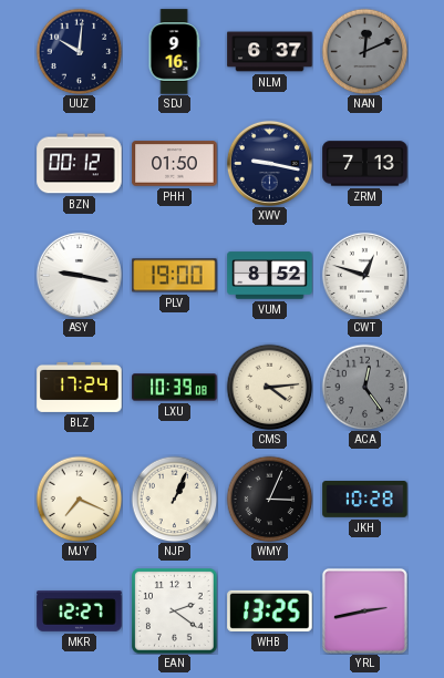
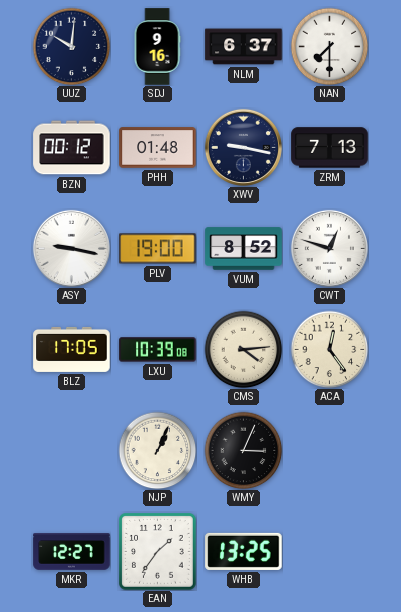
NAN: 12:11 -> 7:30 (329, 46)
NAN dial: grey -> white (329, 46)
PHH: 01:50 -> 01:48 (158, 148)
BLZ: 17:24 -> 17:05 (72, 349)
ACA dial: grey -> cream (329, 349)
MJY: 7:19 -> none (79, 499)
JKH: 10:28 -> none (365, 500)
EAN: 2:21 -> 1:36 (158, 552)
YRL: 2:43 -> none (364, 610)
